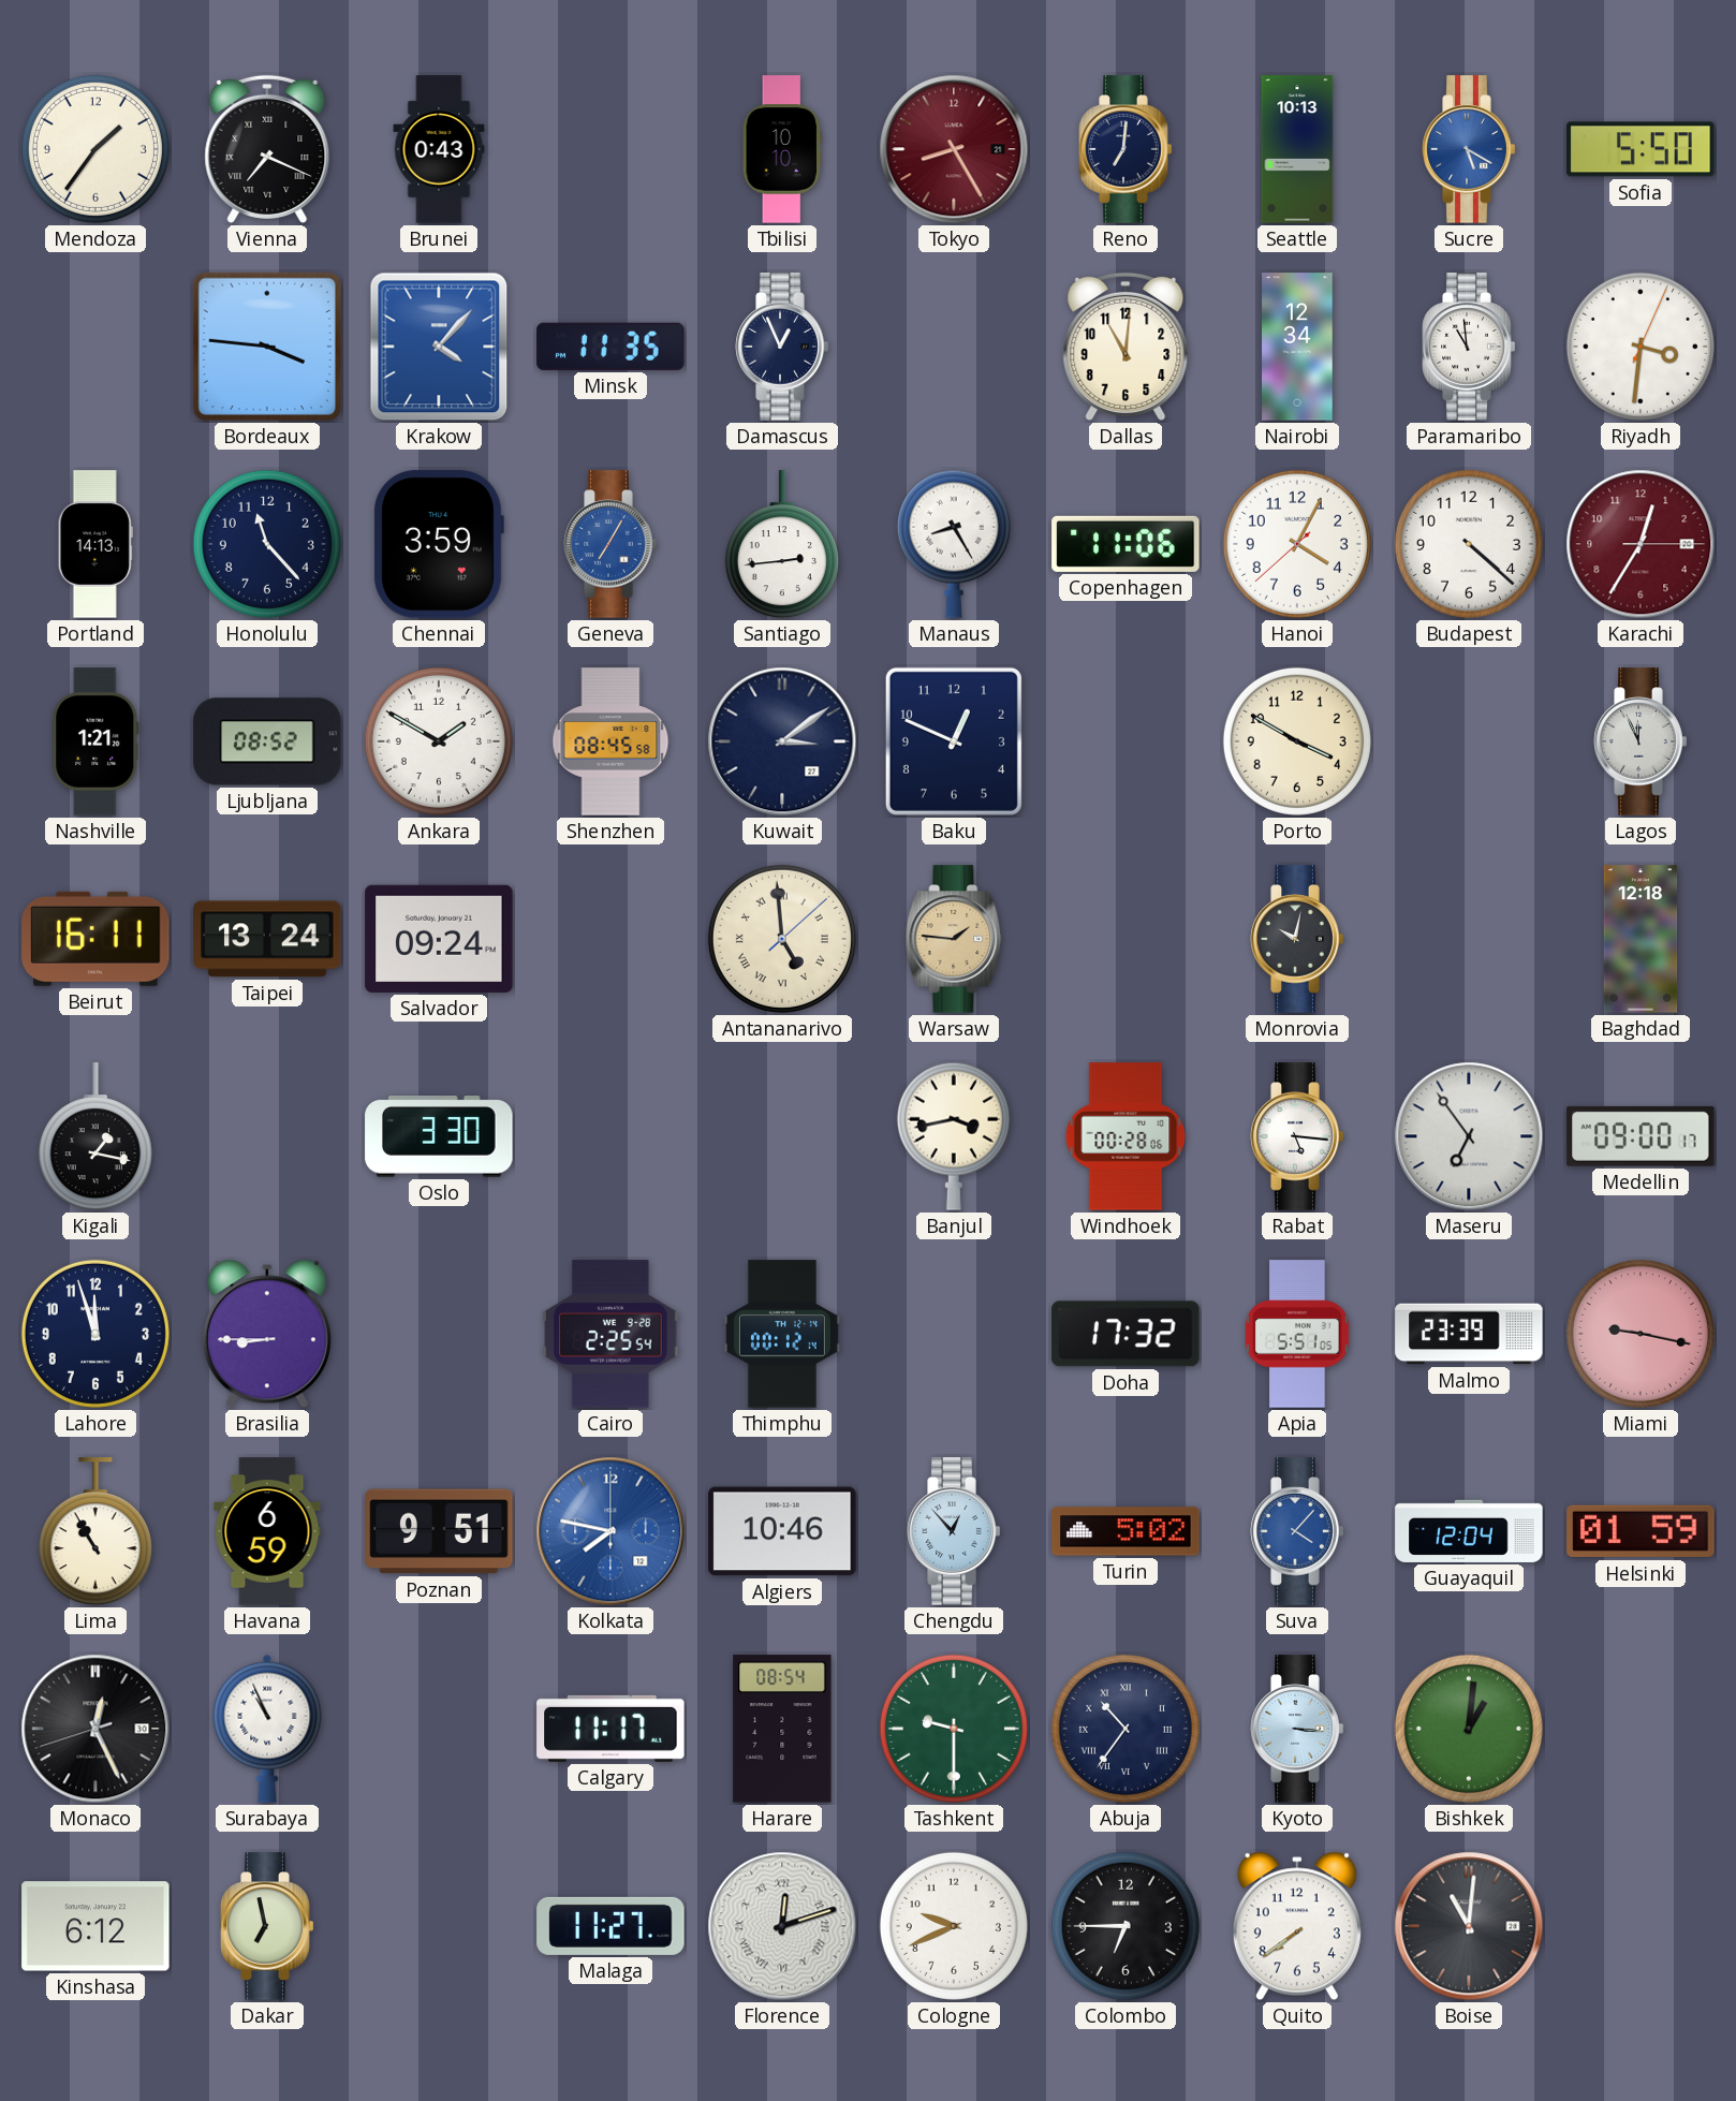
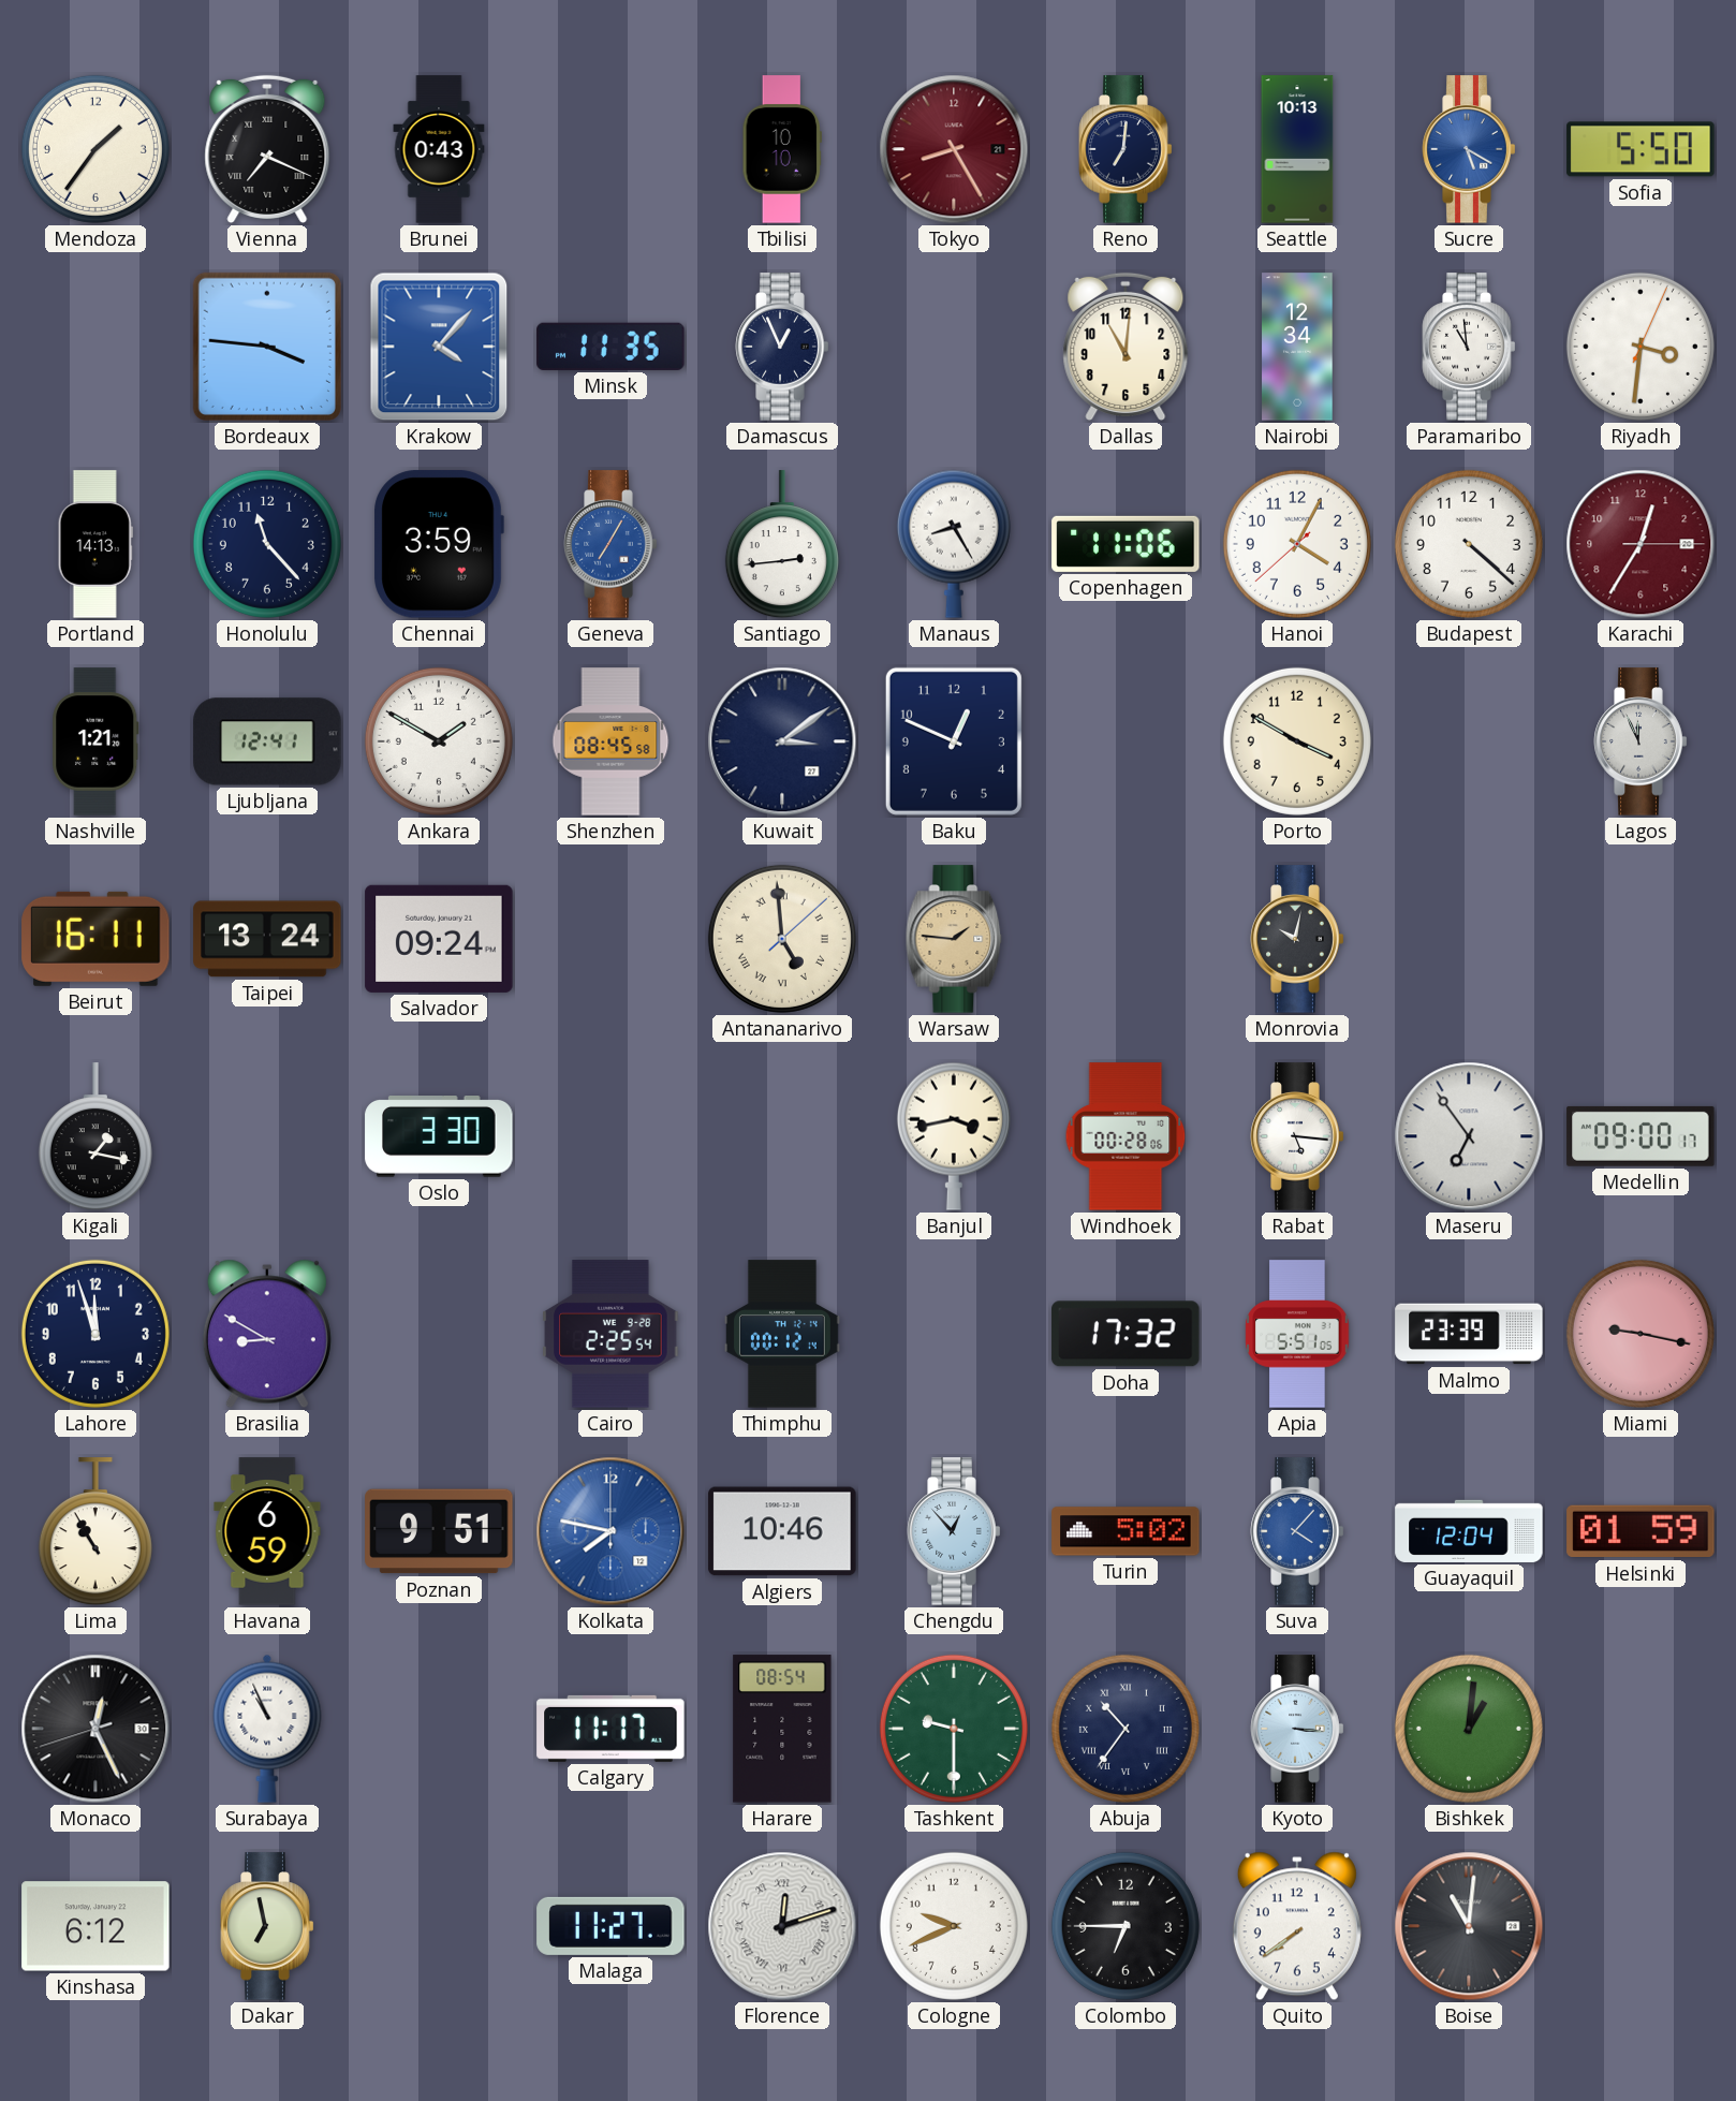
Ljubljana: 08:52 -> 12:41 (267, 741)
Baghdad: 12:18 -> none (1641, 939)
Brasilia: 8:45 -> 8:50 (267, 1334)
